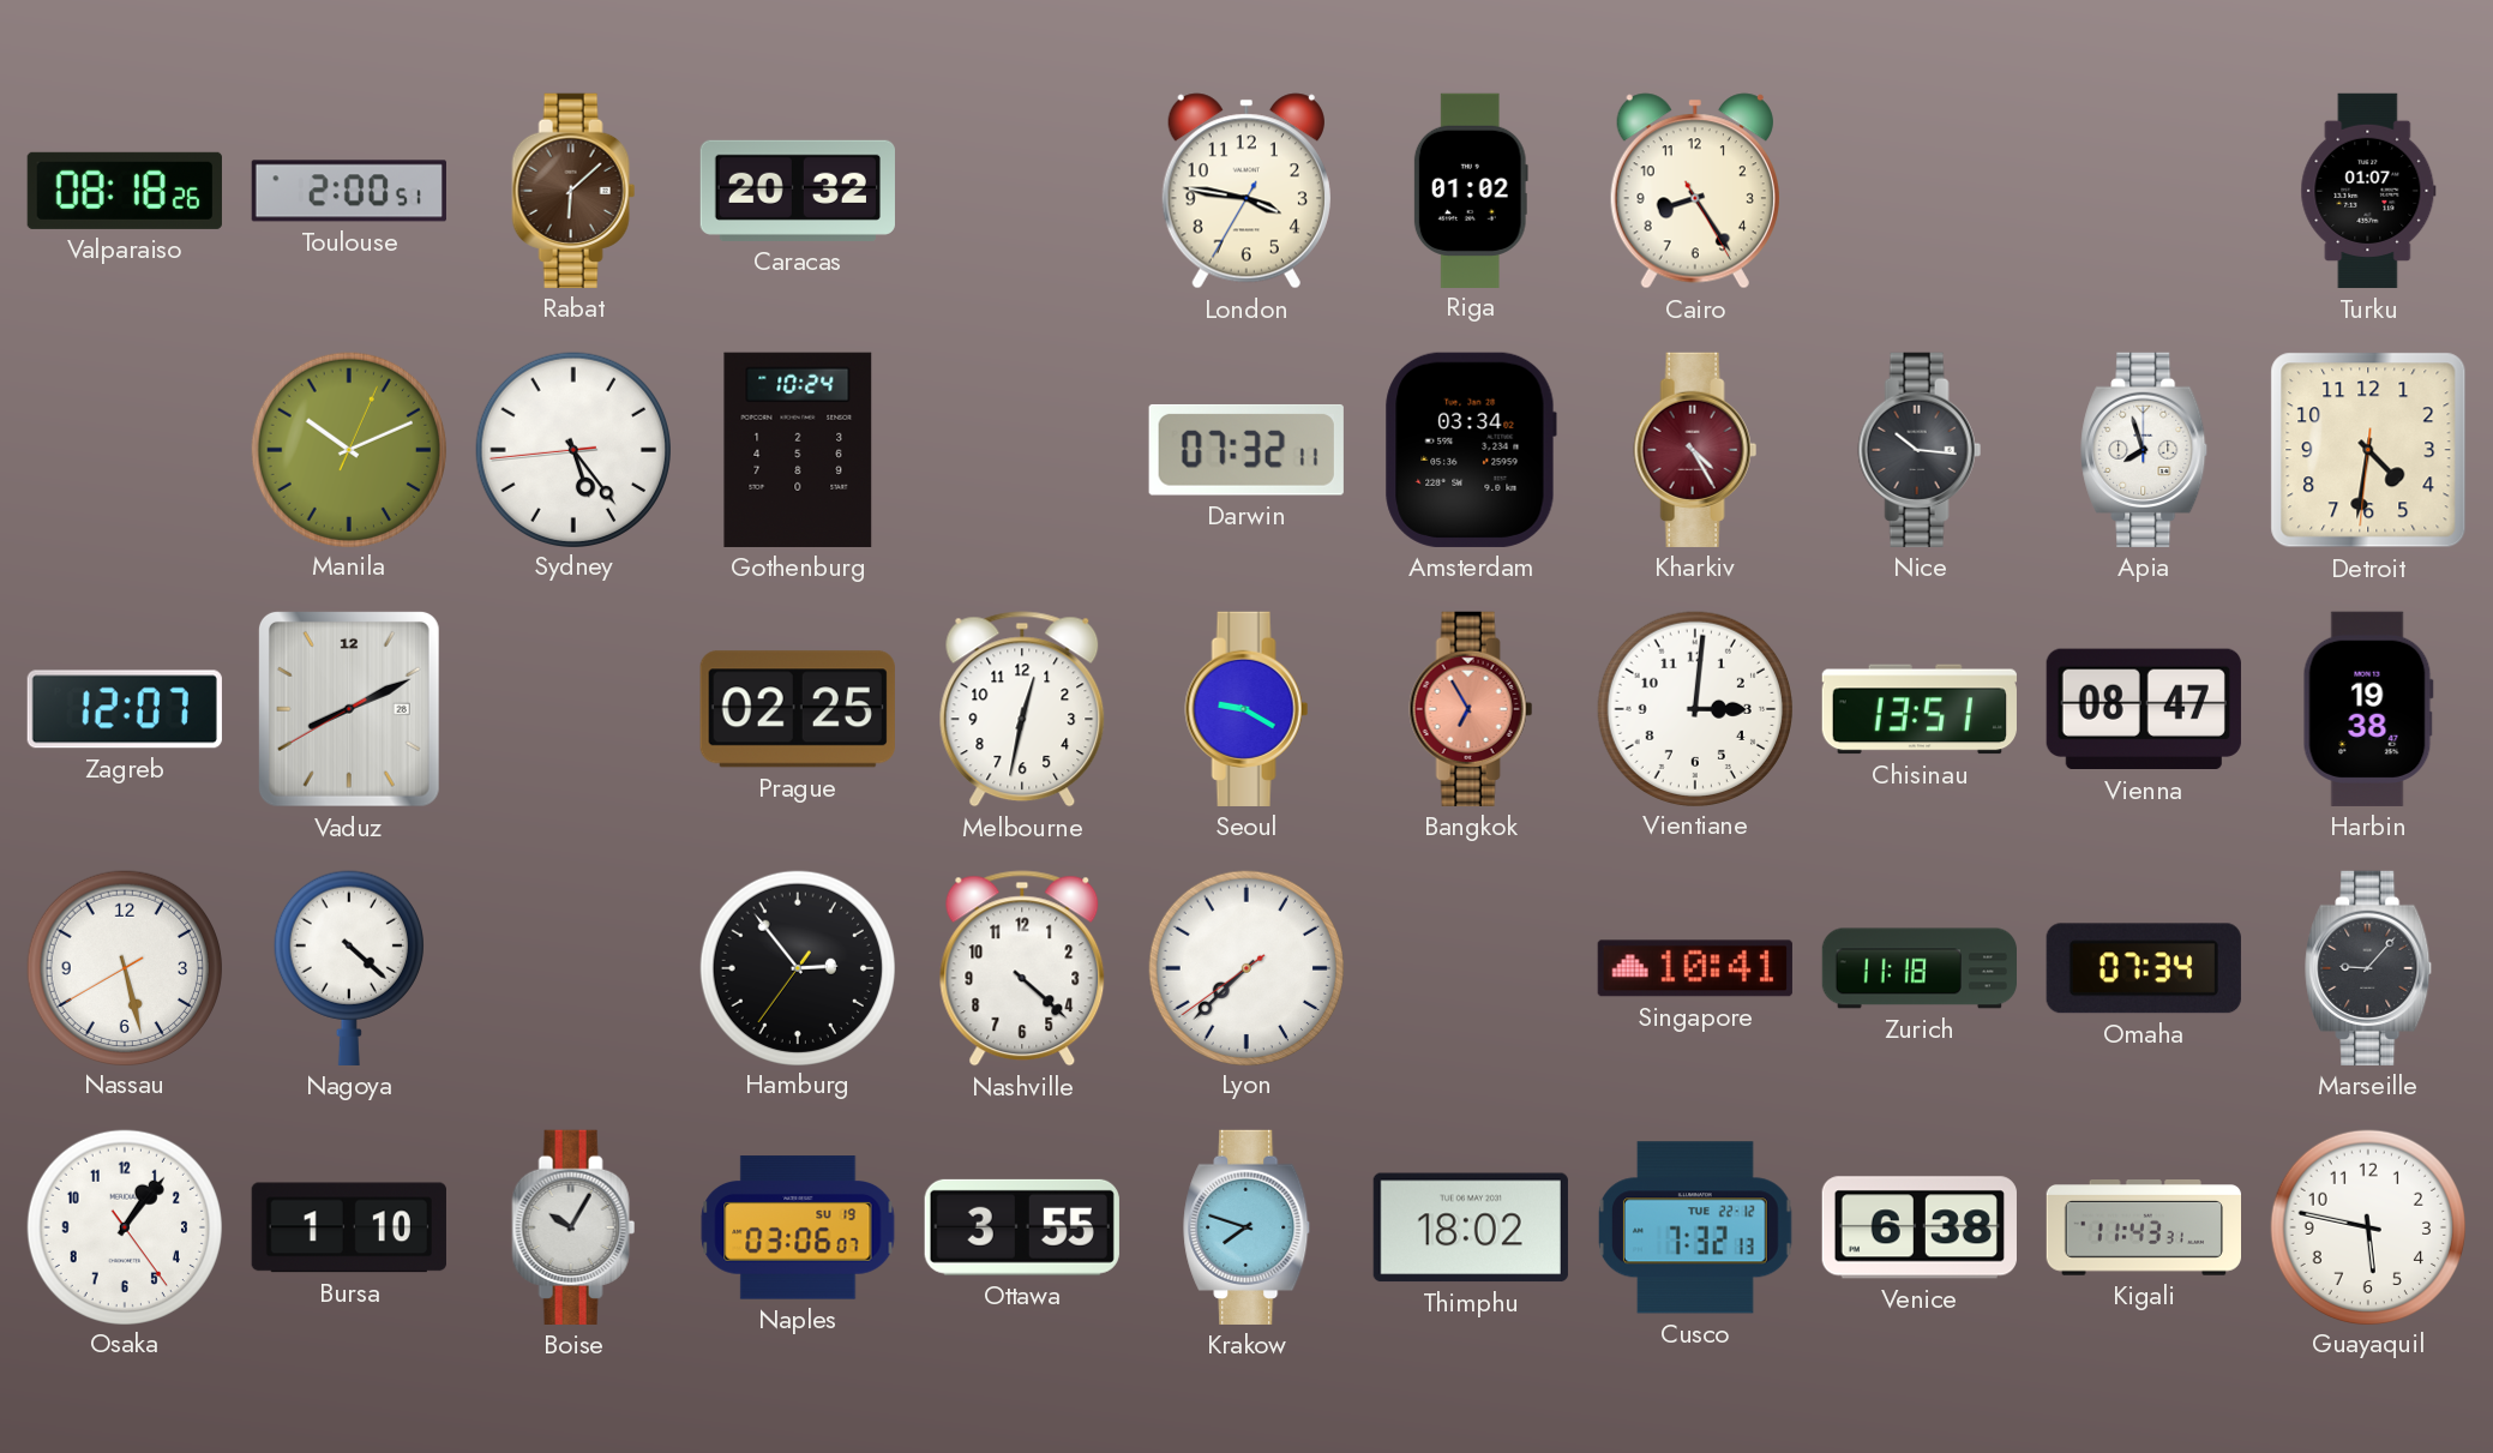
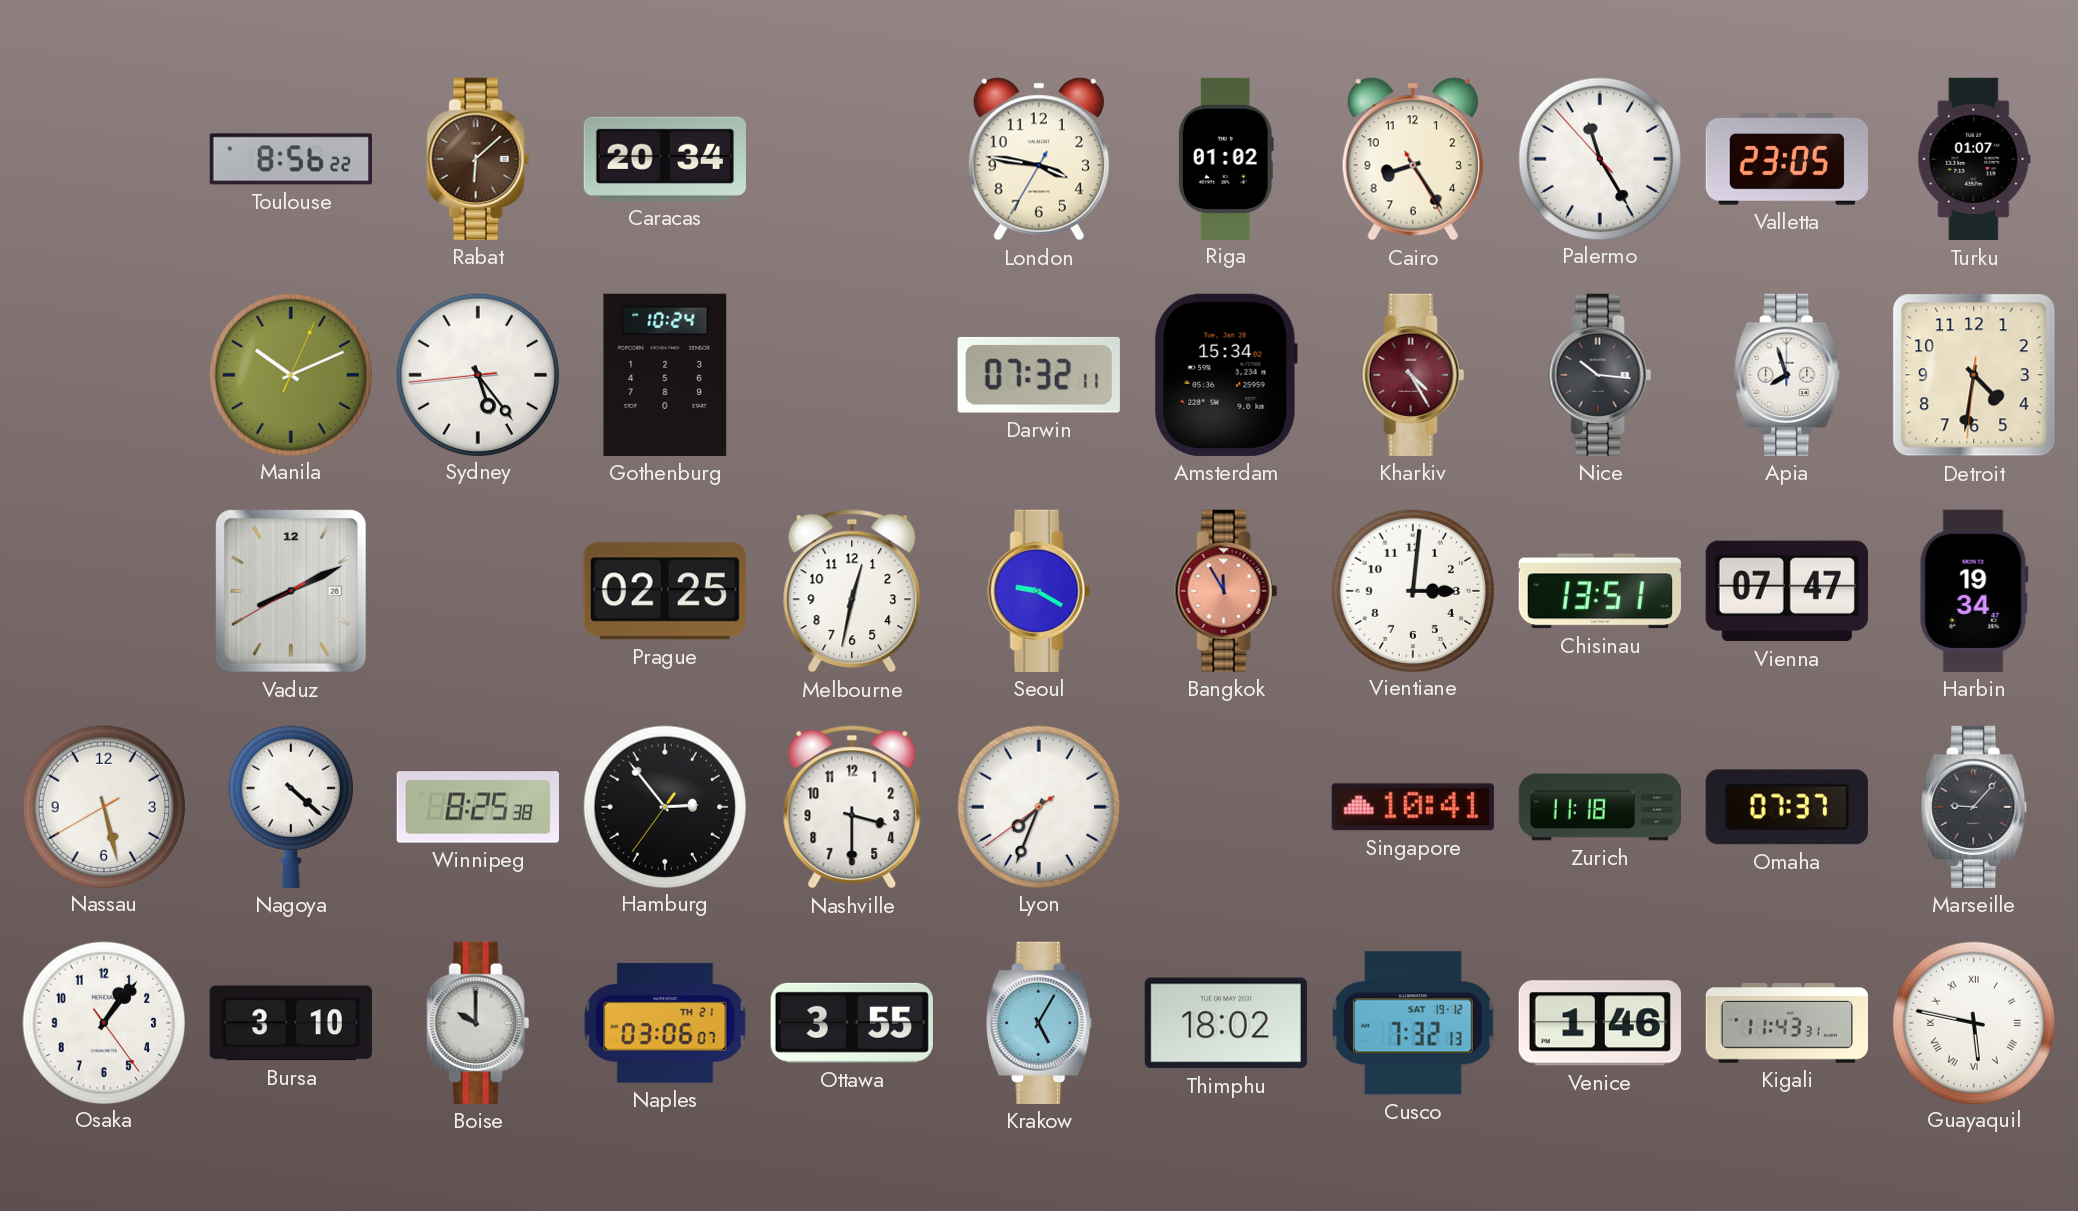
Valparaiso: 08:18 -> none (125, 191)
Toulouse: 2:00 -> 8:56 (291, 159)
Caracas: 20:32 -> 20:34 (665, 159)
Palermo: none -> 11:24 (1599, 158)
Valletta: none -> 23:05 (1787, 160)
Amsterdam: 03:34 -> 15:34 (1226, 375)
Zagreb: 12:07 -> none (125, 709)
Bangkok: 6:55 -> 11:55 (1226, 591)
Vienna: 08:47 -> 07:47 (1787, 591)
Harbin: 19:38 -> 19:34 (1974, 591)
Winnipeg: none -> 8:25 (477, 807)
Nashville: 4:22 -> 3:30 (852, 807)
Lyon: 7:37 -> 7:33 (1038, 806)
Omaha: 07:34 -> 07:37 (1787, 807)
Bursa: 1:10 -> 3:10 (291, 1023)
Boise: 10:05 -> 10:00 (478, 1023)
Naples date: SU 19 -> TH 21 (665, 1023)
Krakow: 7:48 -> 5:05 (1040, 1023)
Cusco date: TUE 22-12 -> SAT 19-12 (1414, 1023)
Venice: 6:38 -> 1:46 (1600, 1023)
Guayaquil numerals: Arabic -> Roman (1973, 1022)
